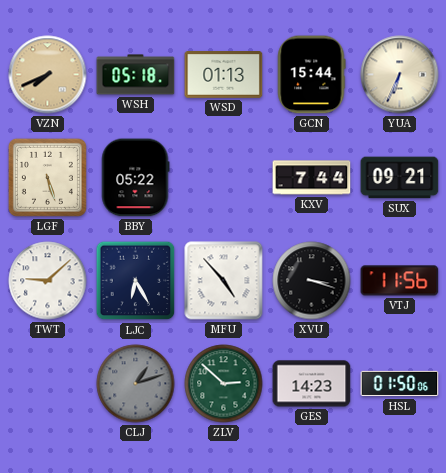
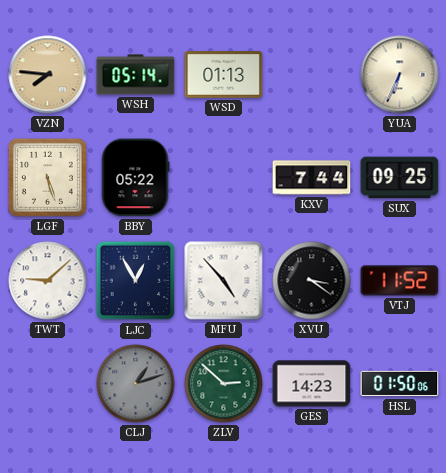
VZN: 7:41 -> 7:46 (48, 75)
WSH: 05:18 -> 05:14 (136, 75)
GCN: 15:44 -> none (312, 75)
SUX: 09:21 -> 09:25 (400, 178)
LJC: 6:25 -> 12:55 (136, 281)
XVU: 3:18 -> 3:21 (312, 281)
VTJ: 11:56 -> 11:52 (400, 281)
